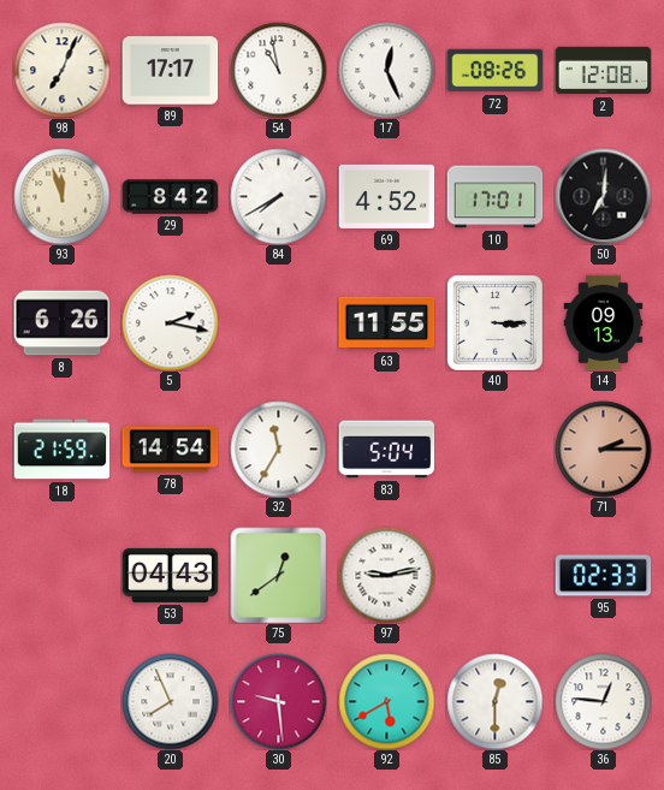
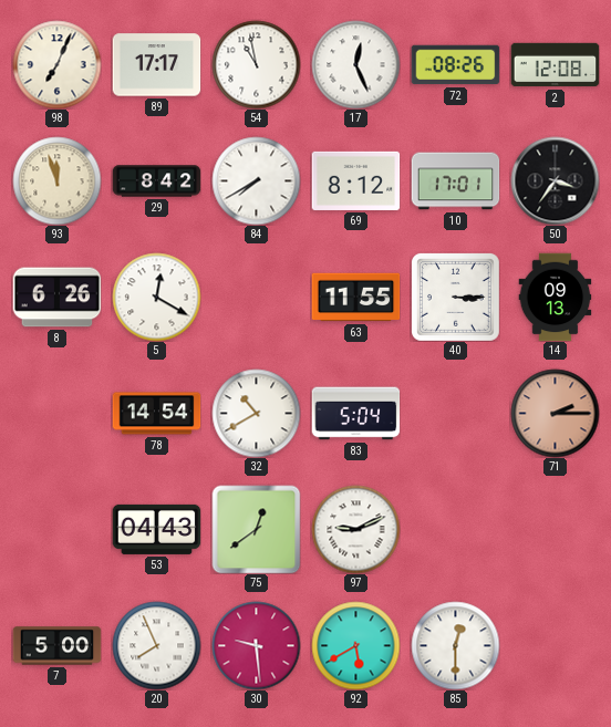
69: 4:52 -> 8:12 (355, 180)
50: 7:01 -> 3:36 (555, 180)
5: 2:17 -> 12:20 (156, 297)
18: 21:59 -> none (61, 450)
32: 11:35 -> 10:40 (256, 413)
97: 9:13 -> 9:11 (355, 529)
95: 02:33 -> none (603, 576)
7: none -> 5:00 (56, 646)
36: 12:46 -> none (603, 701)
